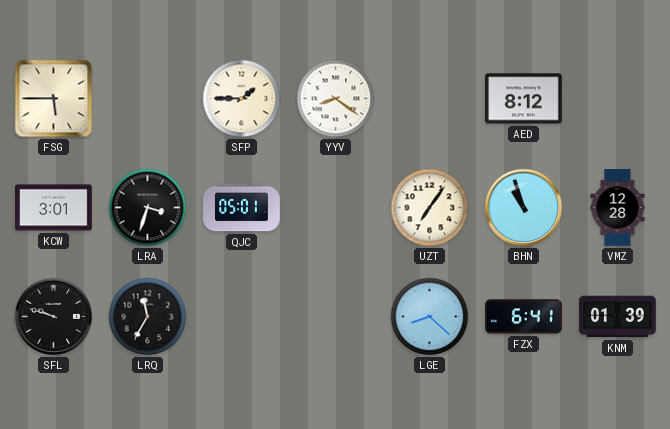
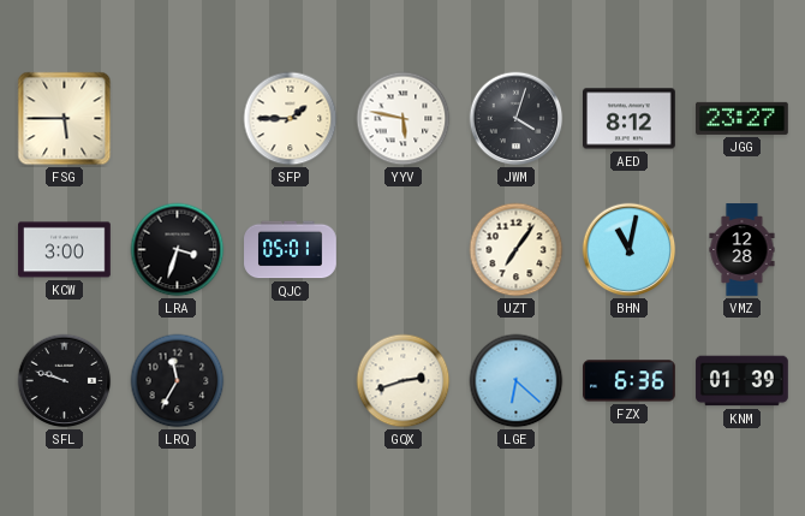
YYV: 8:21 -> 5:47 (404, 119)
JWM: none -> 4:03 (517, 119)
JGG: none -> 23:27 (743, 118)
KCW: 3:01 -> 3:00 (65, 250)
BHN: 10:57 -> 11:02 (630, 250)
GQX: none -> 2:42 (404, 381)
LGE: 8:22 -> 6:22 (517, 381)
FZX: 6:41 -> 6:36 (630, 381)
